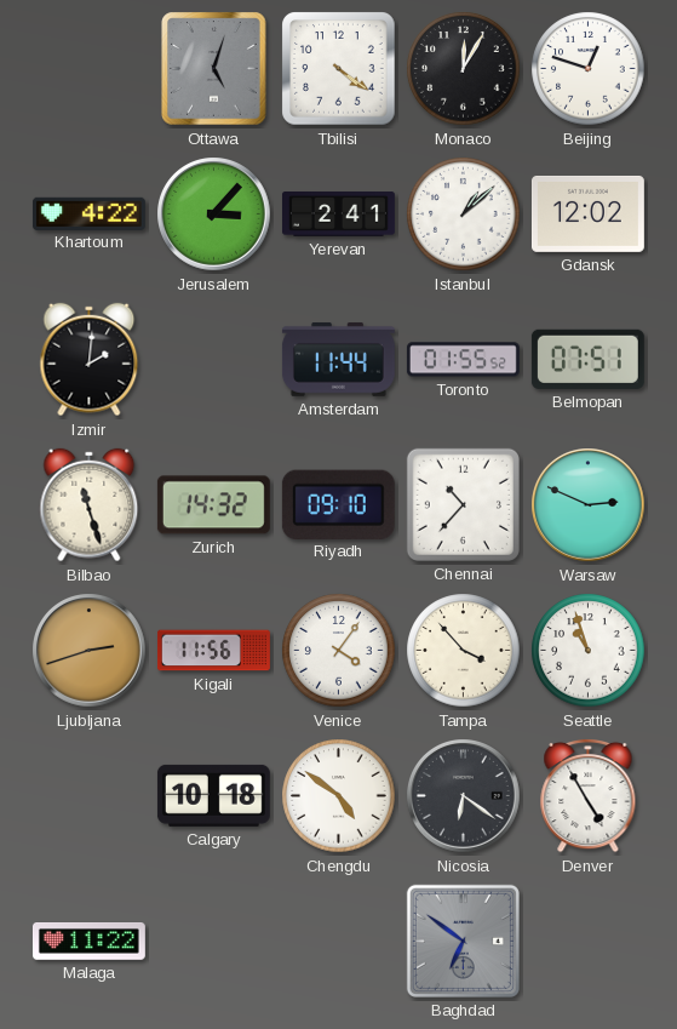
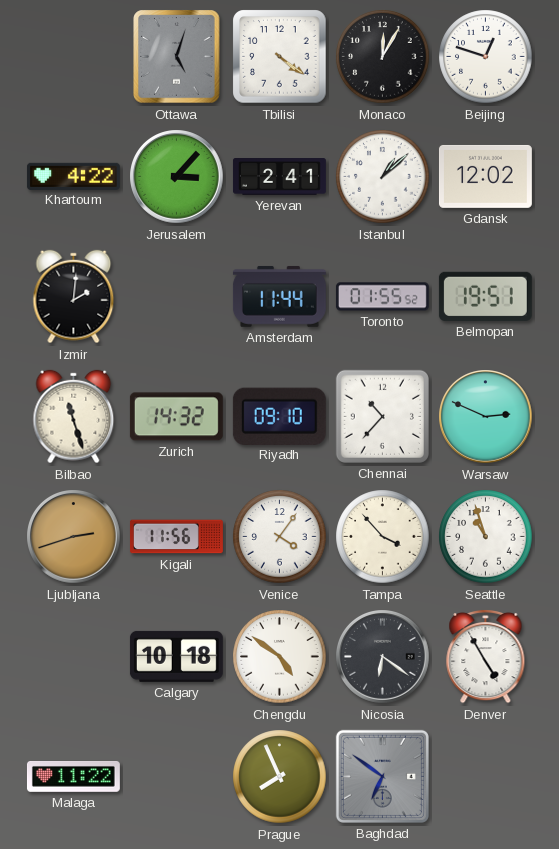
Belmopan: 07:51 -> 19:51 (485, 296)
Prague: none -> 7:56 (280, 777)
